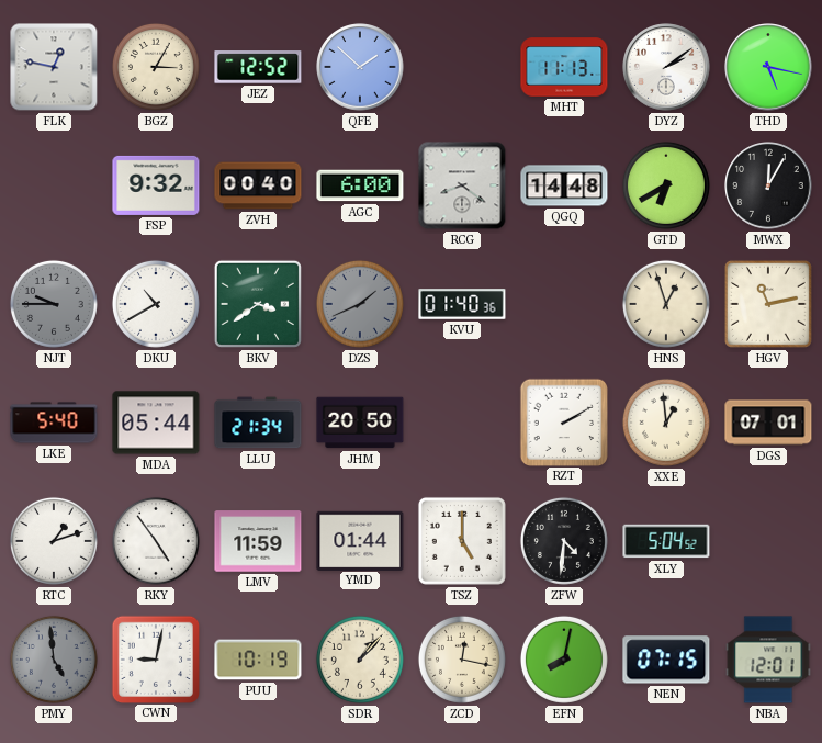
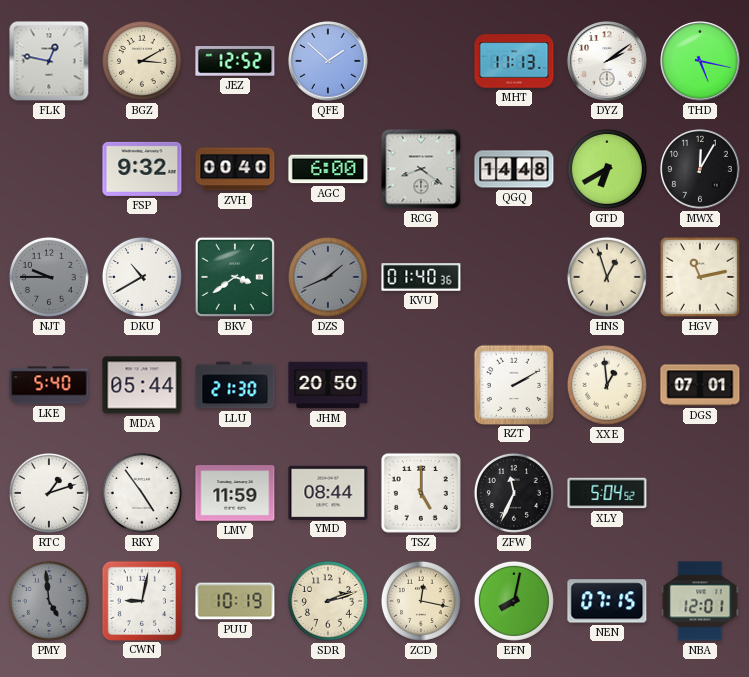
BGZ: 3:05 -> 3:10 (142, 61)
LLU: 21:34 -> 21:30 (235, 385)
YMD: 01:44 -> 08:44 (328, 492)
ZFW: 4:31 -> 11:34 (514, 493)
SDR: 1:07 -> 2:12 (328, 601)
